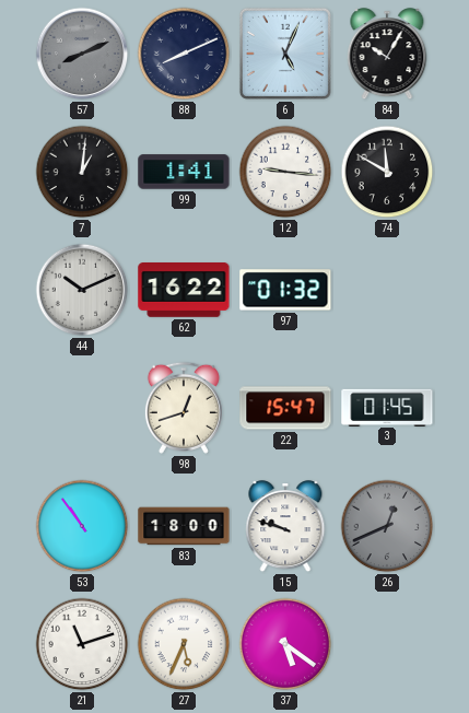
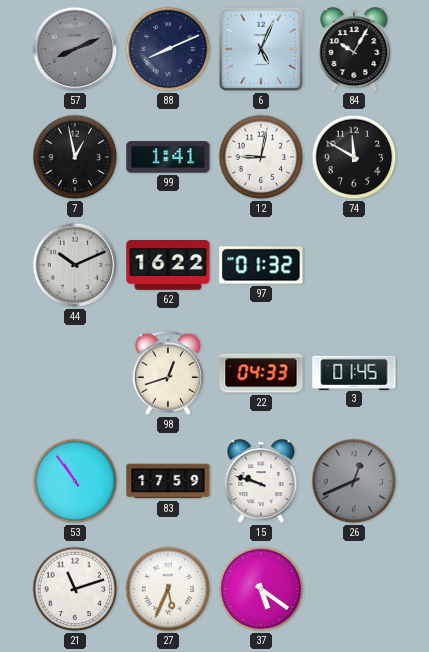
7: 1:01 -> 12:58 (75, 157)
12: 9:16 -> 9:02 (261, 157)
22: 15:47 -> 04:33 (261, 373)
83: 18:00 -> 17:59 (168, 481)
